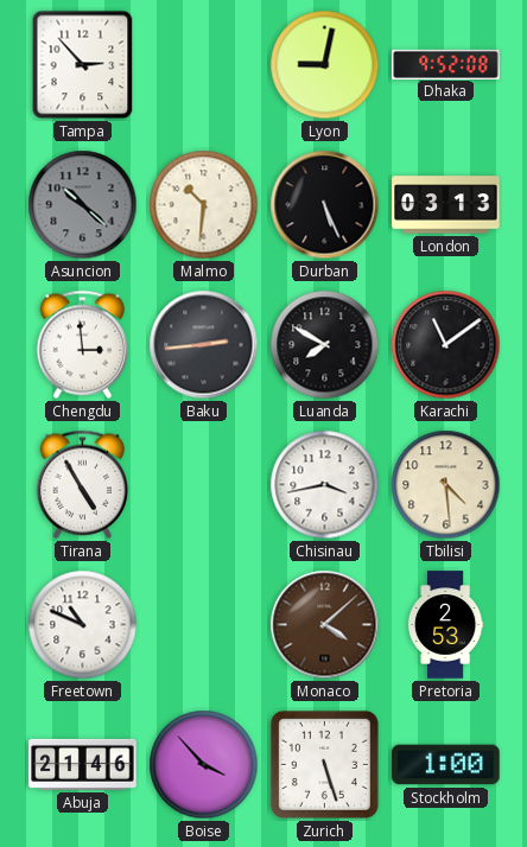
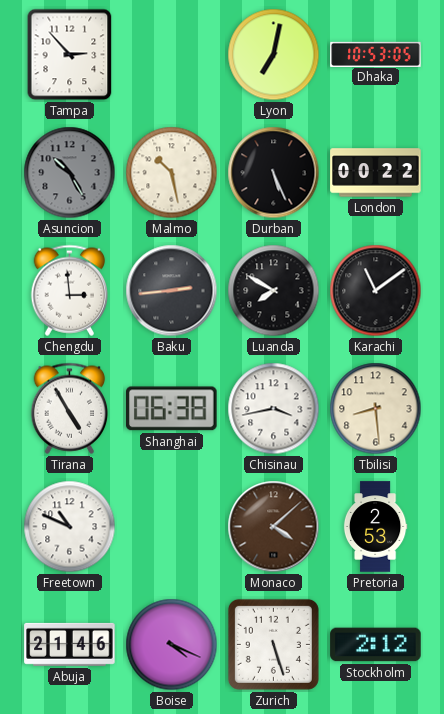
Lyon: 9:02 -> 7:02 (274, 55)
Dhaka: 9:52 -> 10:53 (376, 54)
Asuncion: 10:22 -> 10:25 (70, 173)
Malmo: 10:31 -> 10:28 (172, 173)
London: 03:13 -> 00:22 (376, 173)
Shanghai: none -> 06:38 (172, 409)
Tbilisi: 4:29 -> 8:29 (376, 409)
Boise: 3:53 -> 4:19 (172, 645)
Stockholm: 1:00 -> 2:12 (376, 645)
